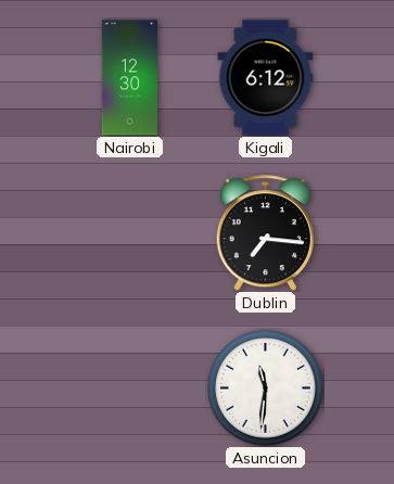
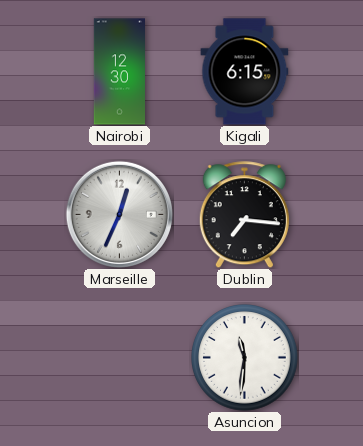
Kigali: 6:12 -> 6:15 (245, 72)
Marseille: none -> 12:34 (119, 214)
